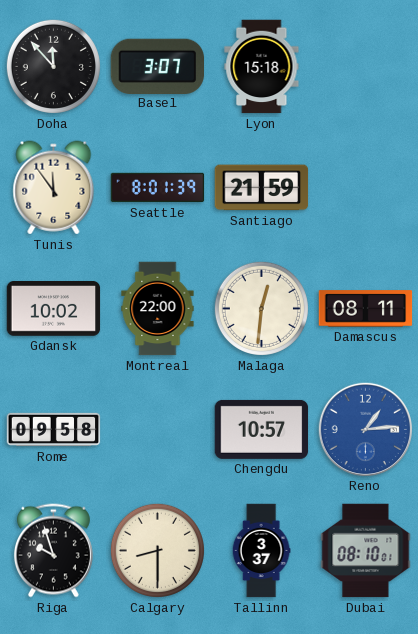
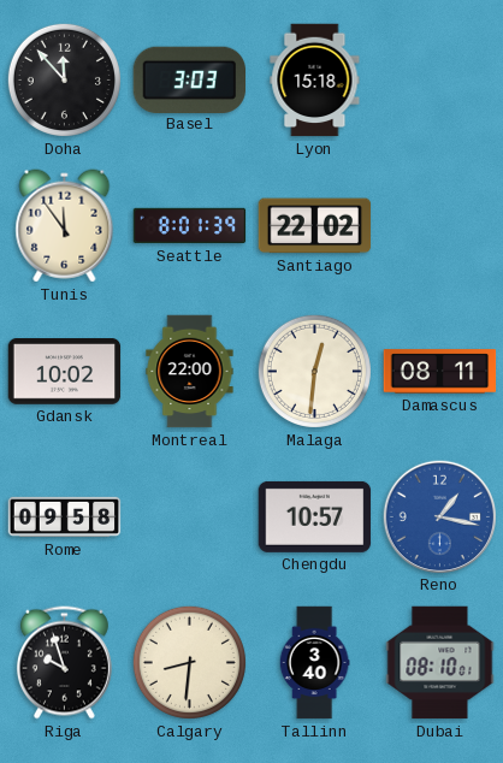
Basel: 3:07 -> 3:03 (190, 79)
Santiago: 21:59 -> 22:02 (315, 226)
Reno: 1:14 -> 1:17 (439, 516)
Calgary: 8:30 -> 8:31 (189, 662)
Tallinn: 3:37 -> 3:40 (314, 663)
